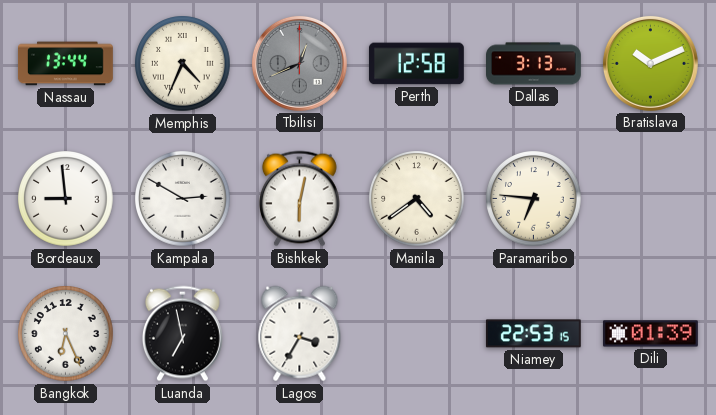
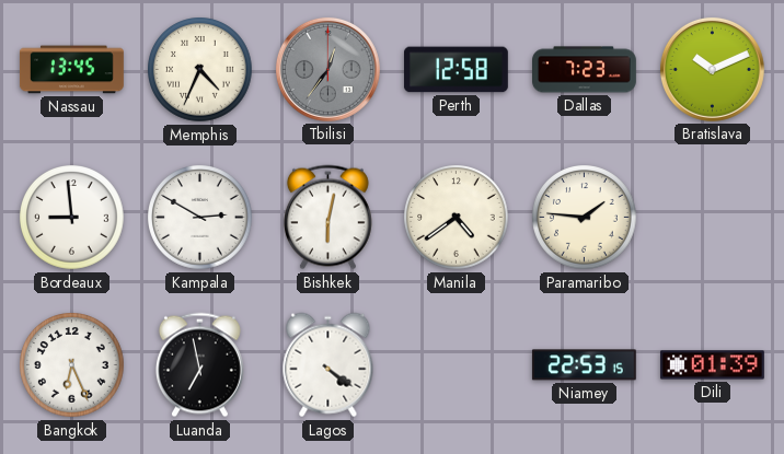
Nassau: 13:44 -> 13:45 (72, 70)
Tbilisi: 12:41 -> 12:36 (327, 69)
Dallas: 3:13 -> 7:23 (585, 70)
Paramaribo: 6:46 -> 1:46 (585, 218)
Lagos: 3:35 -> 4:21 (328, 365)
